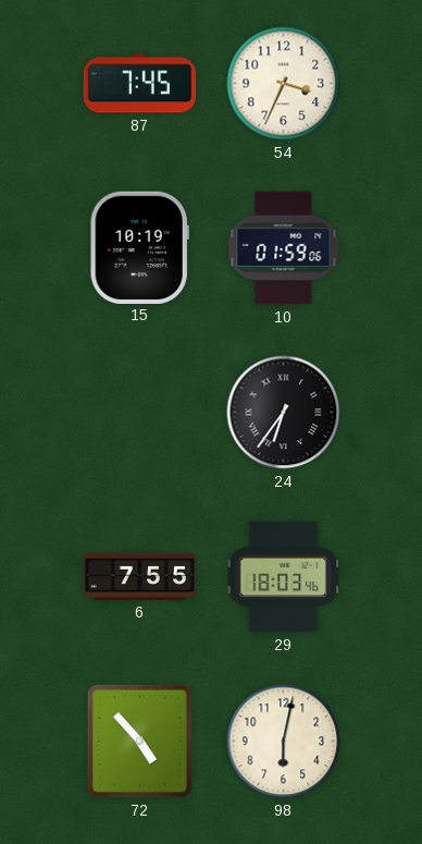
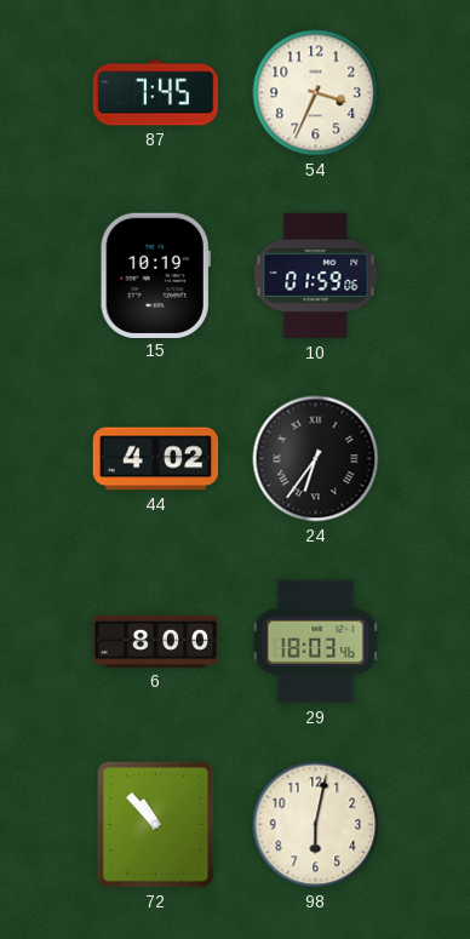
44: none -> 4:02 (156, 459)
6: 7:55 -> 8:00 (156, 641)
72: 4:53 -> 10:53 (155, 824)
